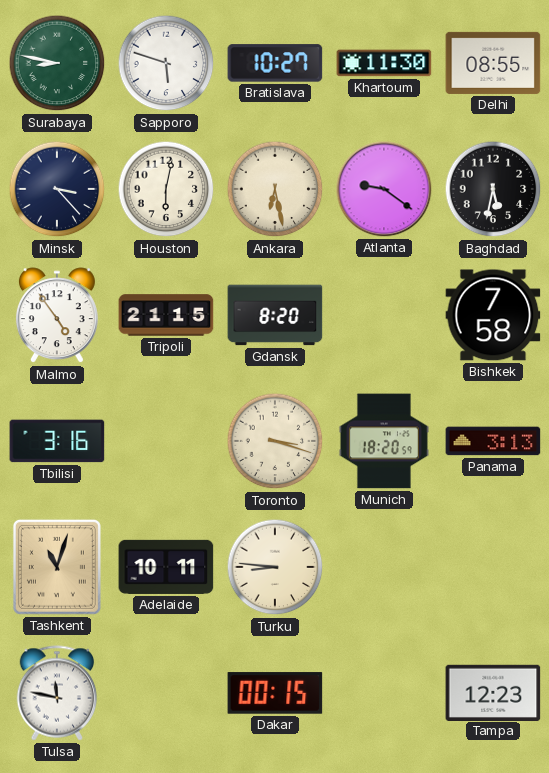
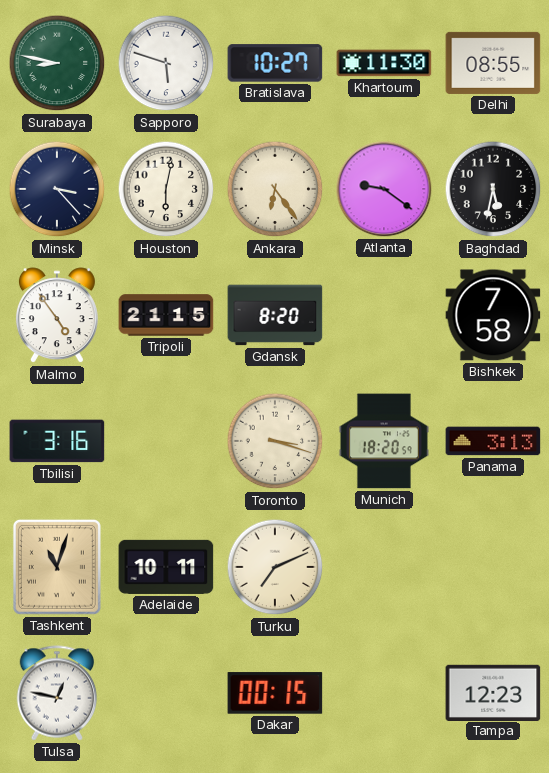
Ankara: 6:28 -> 6:24 (275, 189)
Turku: 8:46 -> 7:11 (275, 567)
Tulsa: 11:47 -> 12:47 (57, 693)
